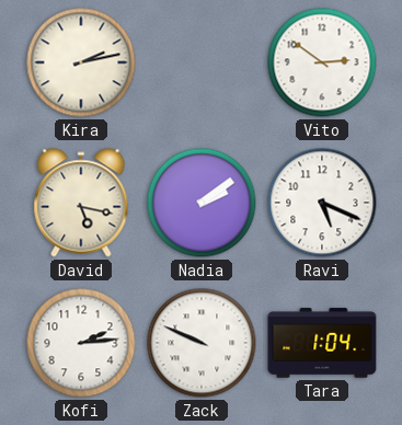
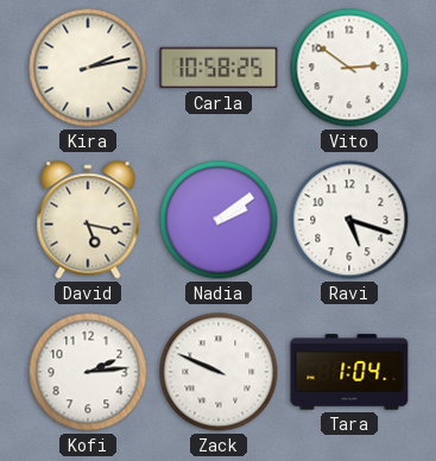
Carla: none -> 10:58 (219, 68)
Ravi: 5:19 -> 5:18 (349, 220)
